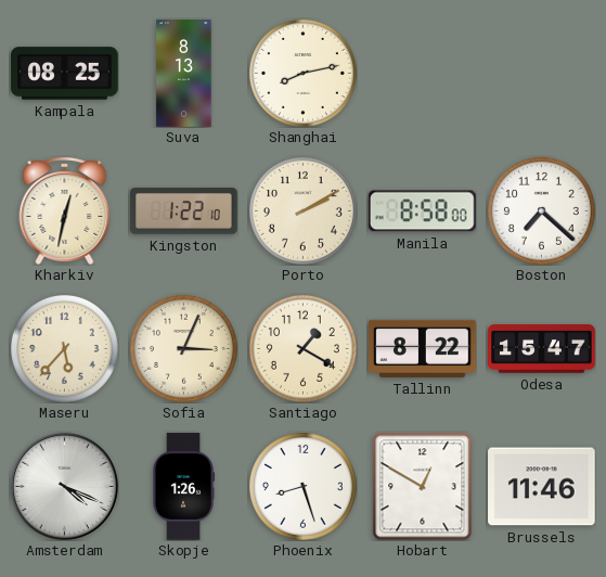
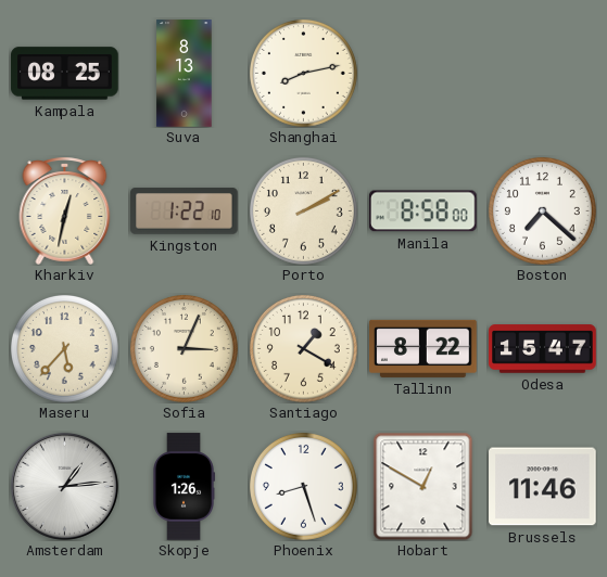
Amsterdam: 4:19 -> 1:14 (64, 486)
